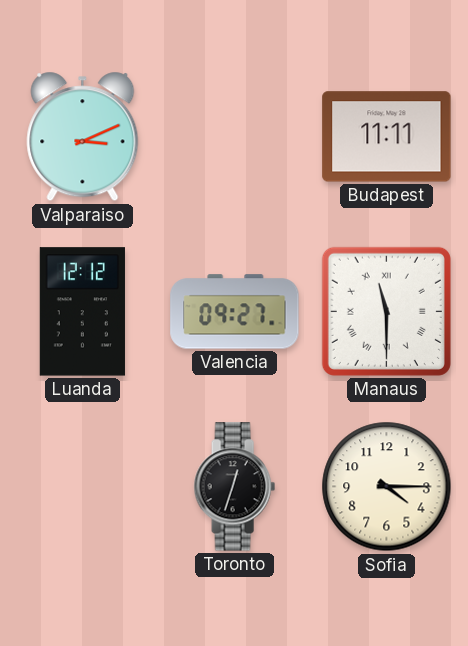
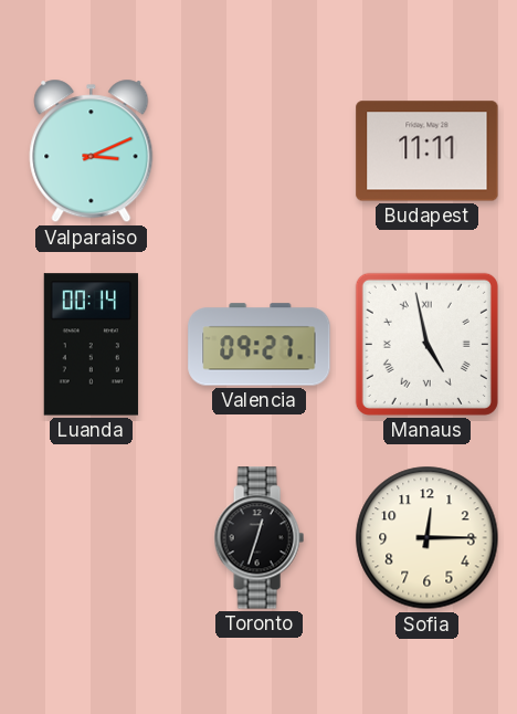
Luanda: 12:12 -> 00:14 (91, 345)
Manaus: 11:30 -> 4:58 (426, 344)
Sofia: 4:15 -> 12:15 (428, 538)
